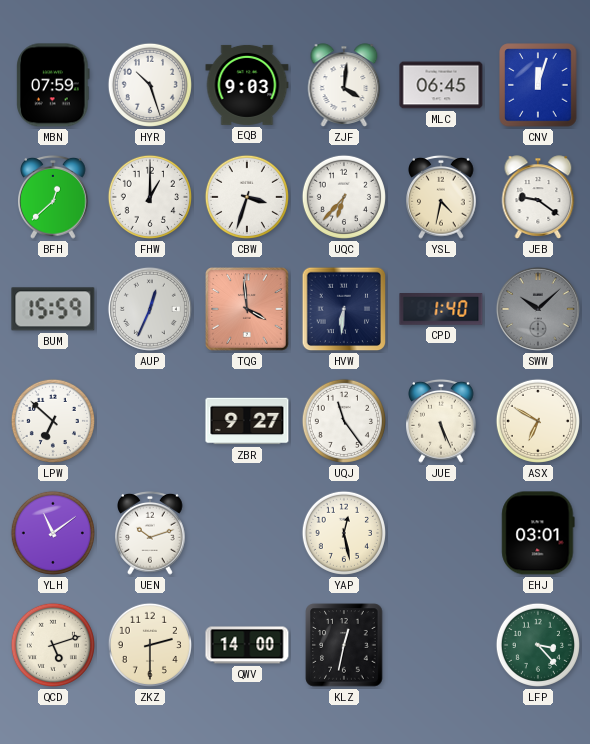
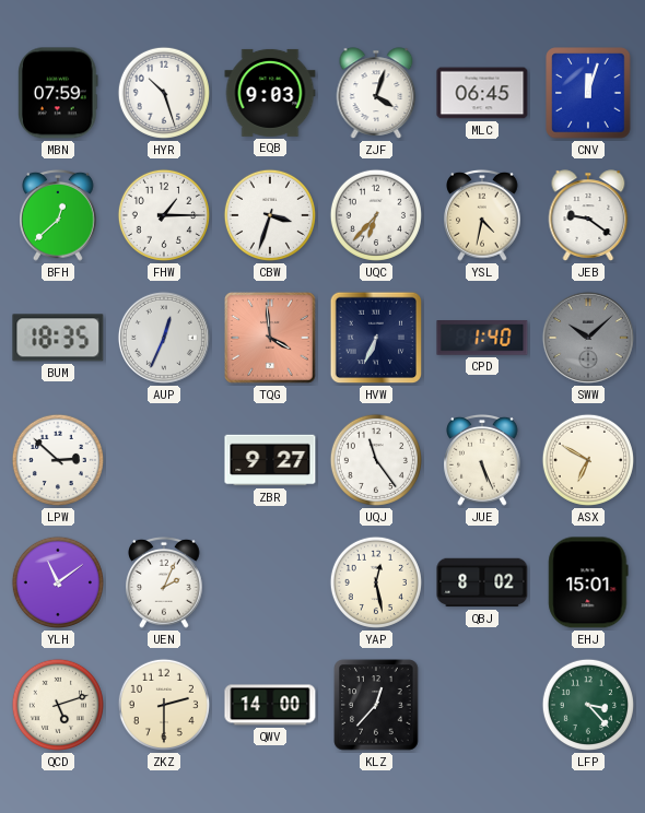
ZJF: 4:01 -> 4:03 (376, 93)
FHW: 1:00 -> 1:15 (164, 215)
BUM: 15:59 -> 18:35 (58, 338)
HVW: 6:31 -> 6:34 (376, 338)
LPW: 6:52 -> 2:52 (58, 460)
UEN: 10:12 -> 2:04 (165, 582)
QBJ: none -> 8:02 (482, 582)
EHJ: 03:01 -> 15:01 (588, 582)
KLZ: 12:32 -> 12:37 (376, 705)
